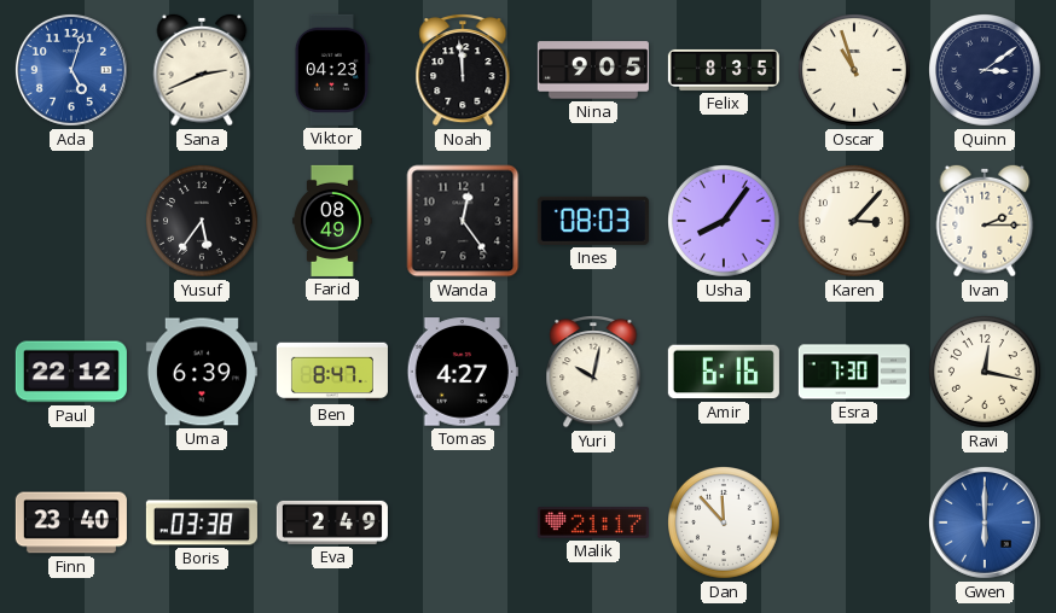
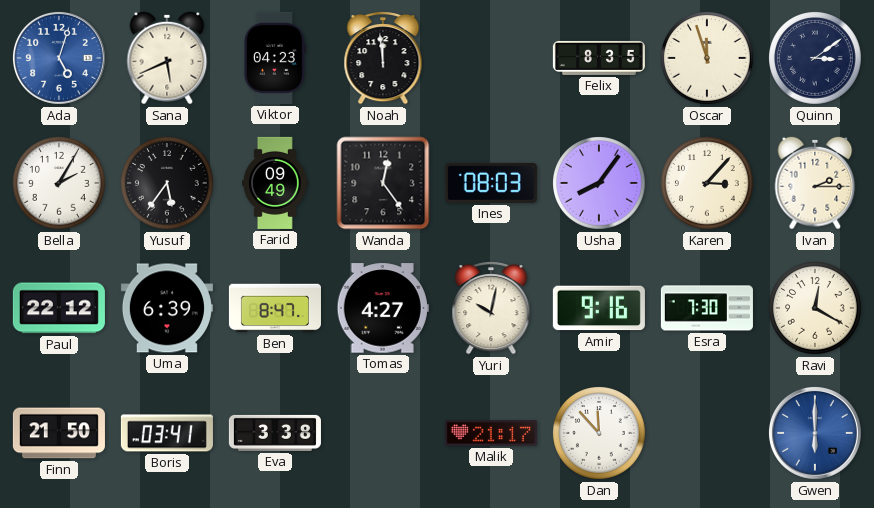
Sana: 2:41 -> 5:41 (167, 58)
Nina: 9:05 -> none (593, 70)
Oscar: 10:57 -> 11:57 (708, 59)
Bella: none -> 2:05 (60, 184)
Farid: 08:49 -> 09:49 (276, 183)
Amir: 6:16 -> 9:16 (599, 308)
Ravi: 12:17 -> 12:20 (816, 309)
Finn: 23:40 -> 21:50 (59, 433)
Boris: 03:38 -> 03:41 (167, 433)
Eva: 2:49 -> 3:38 (275, 433)
